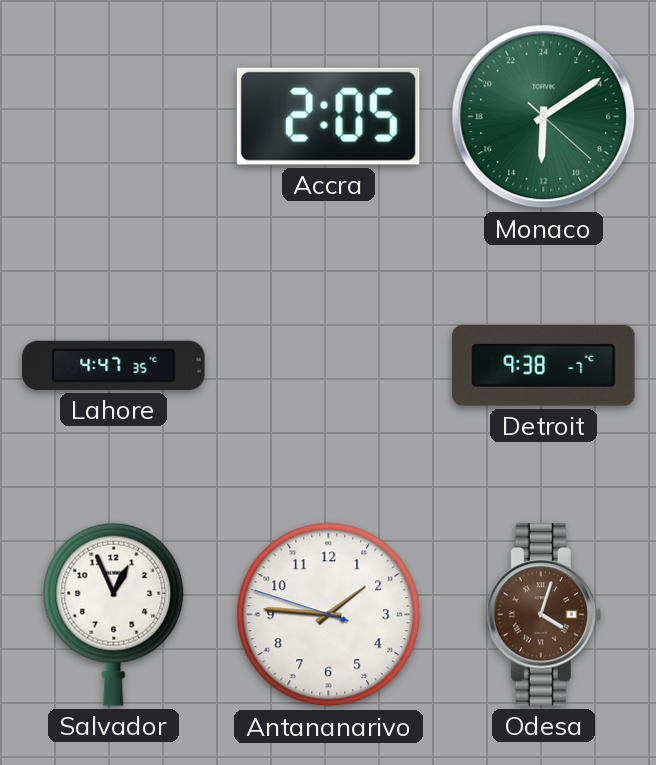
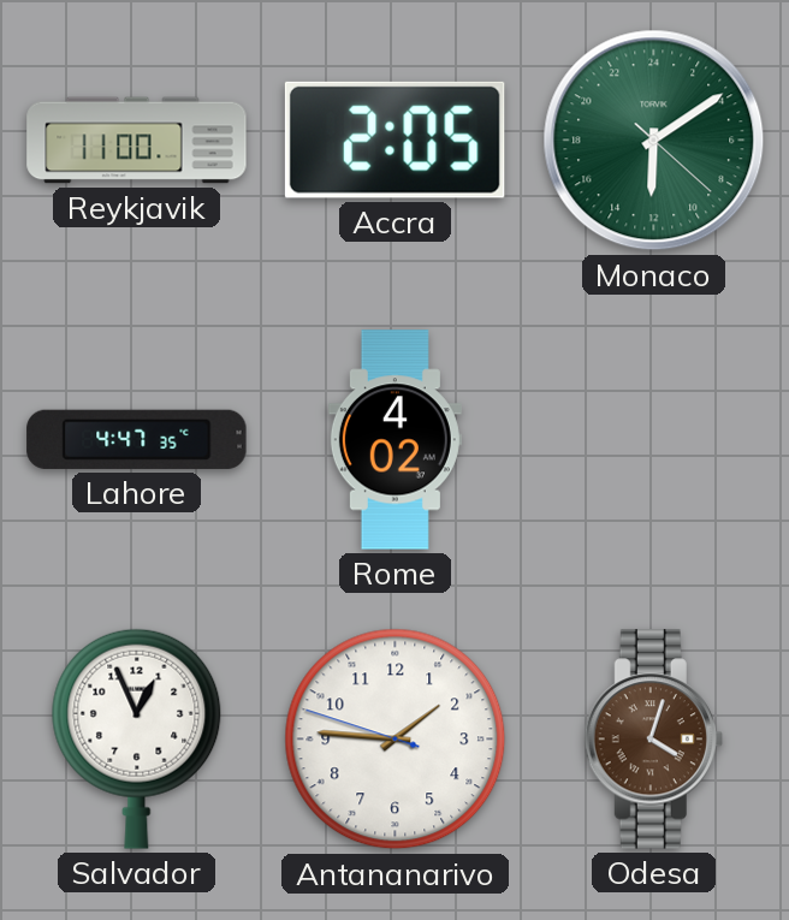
Reykjavik: none -> 11:00 (137, 141)
Rome: none -> 4:02 (394, 440)
Detroit: 9:38 -> none (544, 366)
